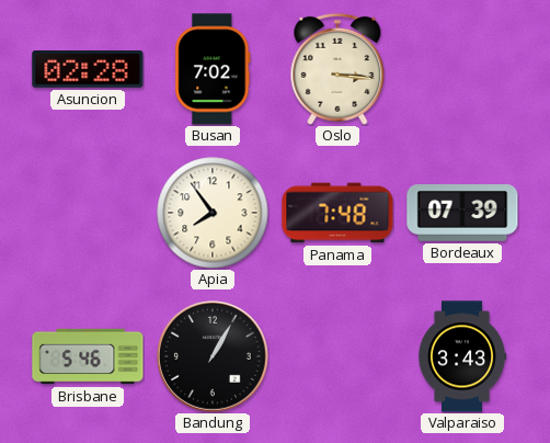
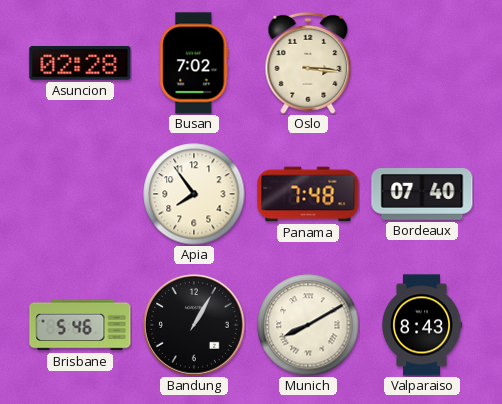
Bordeaux: 07:39 -> 07:40 (422, 194)
Munich: none -> 8:10 (308, 325)
Valparaiso: 3:43 -> 8:43 (422, 325)
